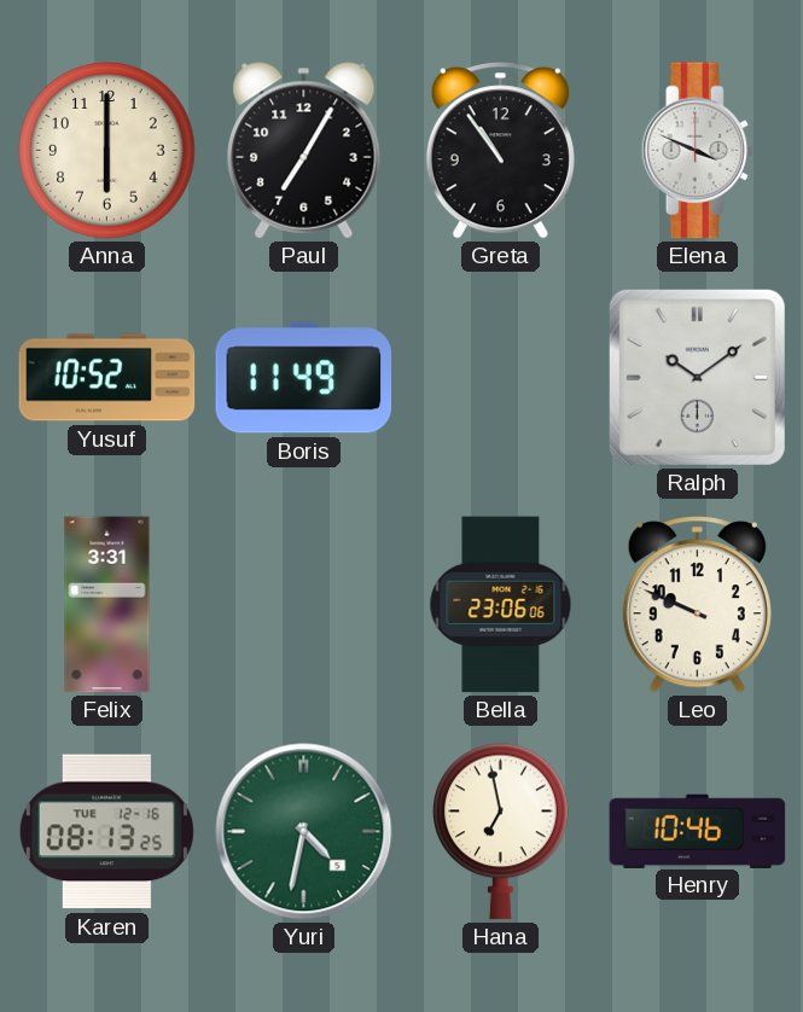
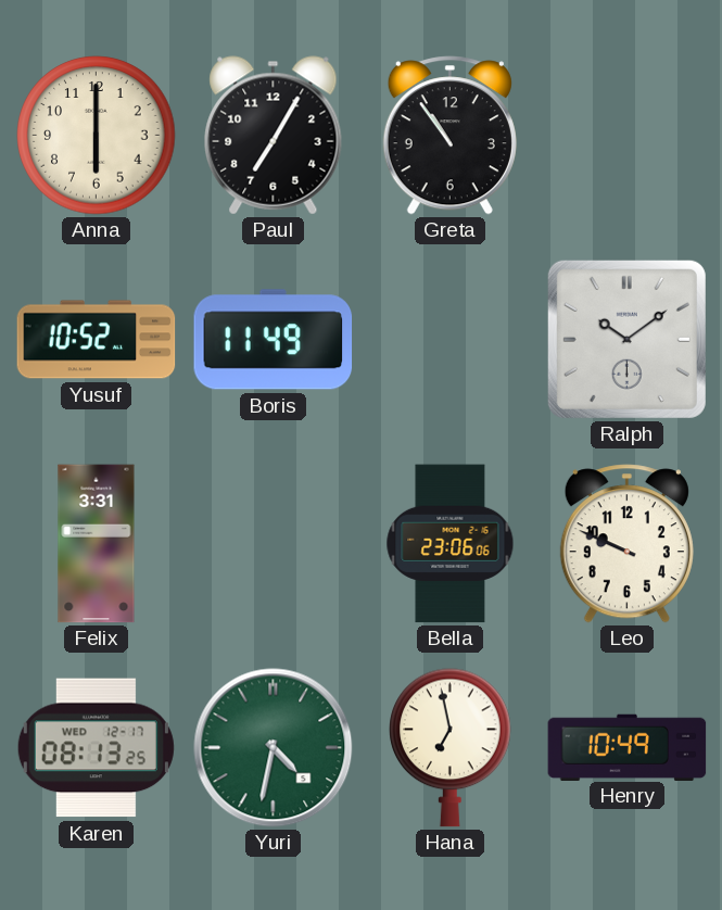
Elena: 3:49 -> none (698, 151)
Karen date: TUE 12-16 -> WED 12-17 (96, 748)
Henry: 10:46 -> 10:49 (628, 747)
